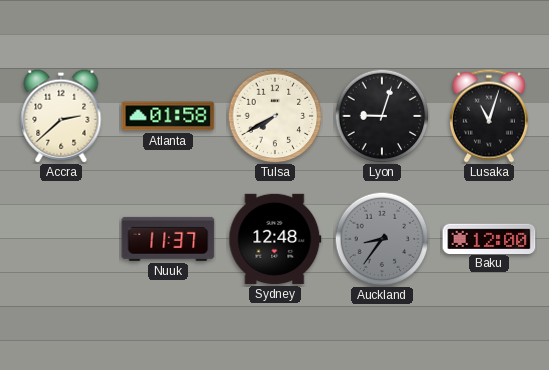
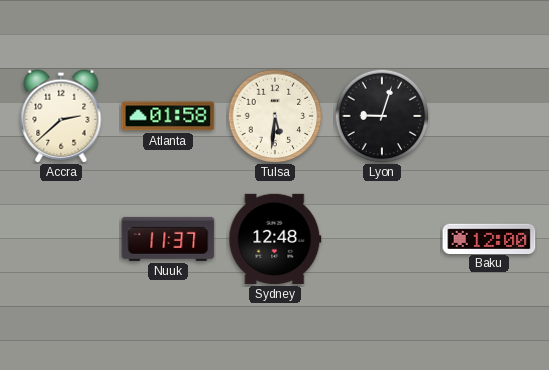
Tulsa: 7:40 -> 5:31 (275, 116)
Lusaka: 11:03 -> none (489, 116)
Auckland: 8:36 -> none (382, 239)
